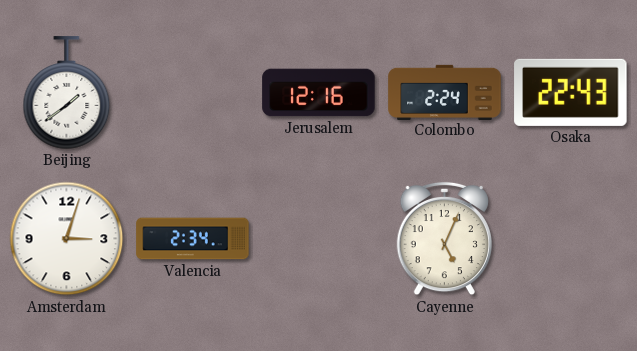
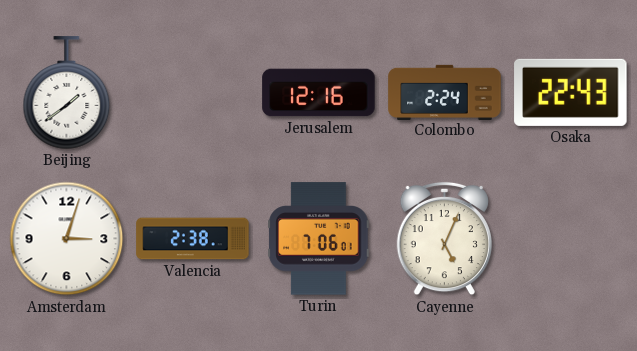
Valencia: 2:34 -> 2:38 (193, 239)
Turin: none -> 7:06 (319, 239)
